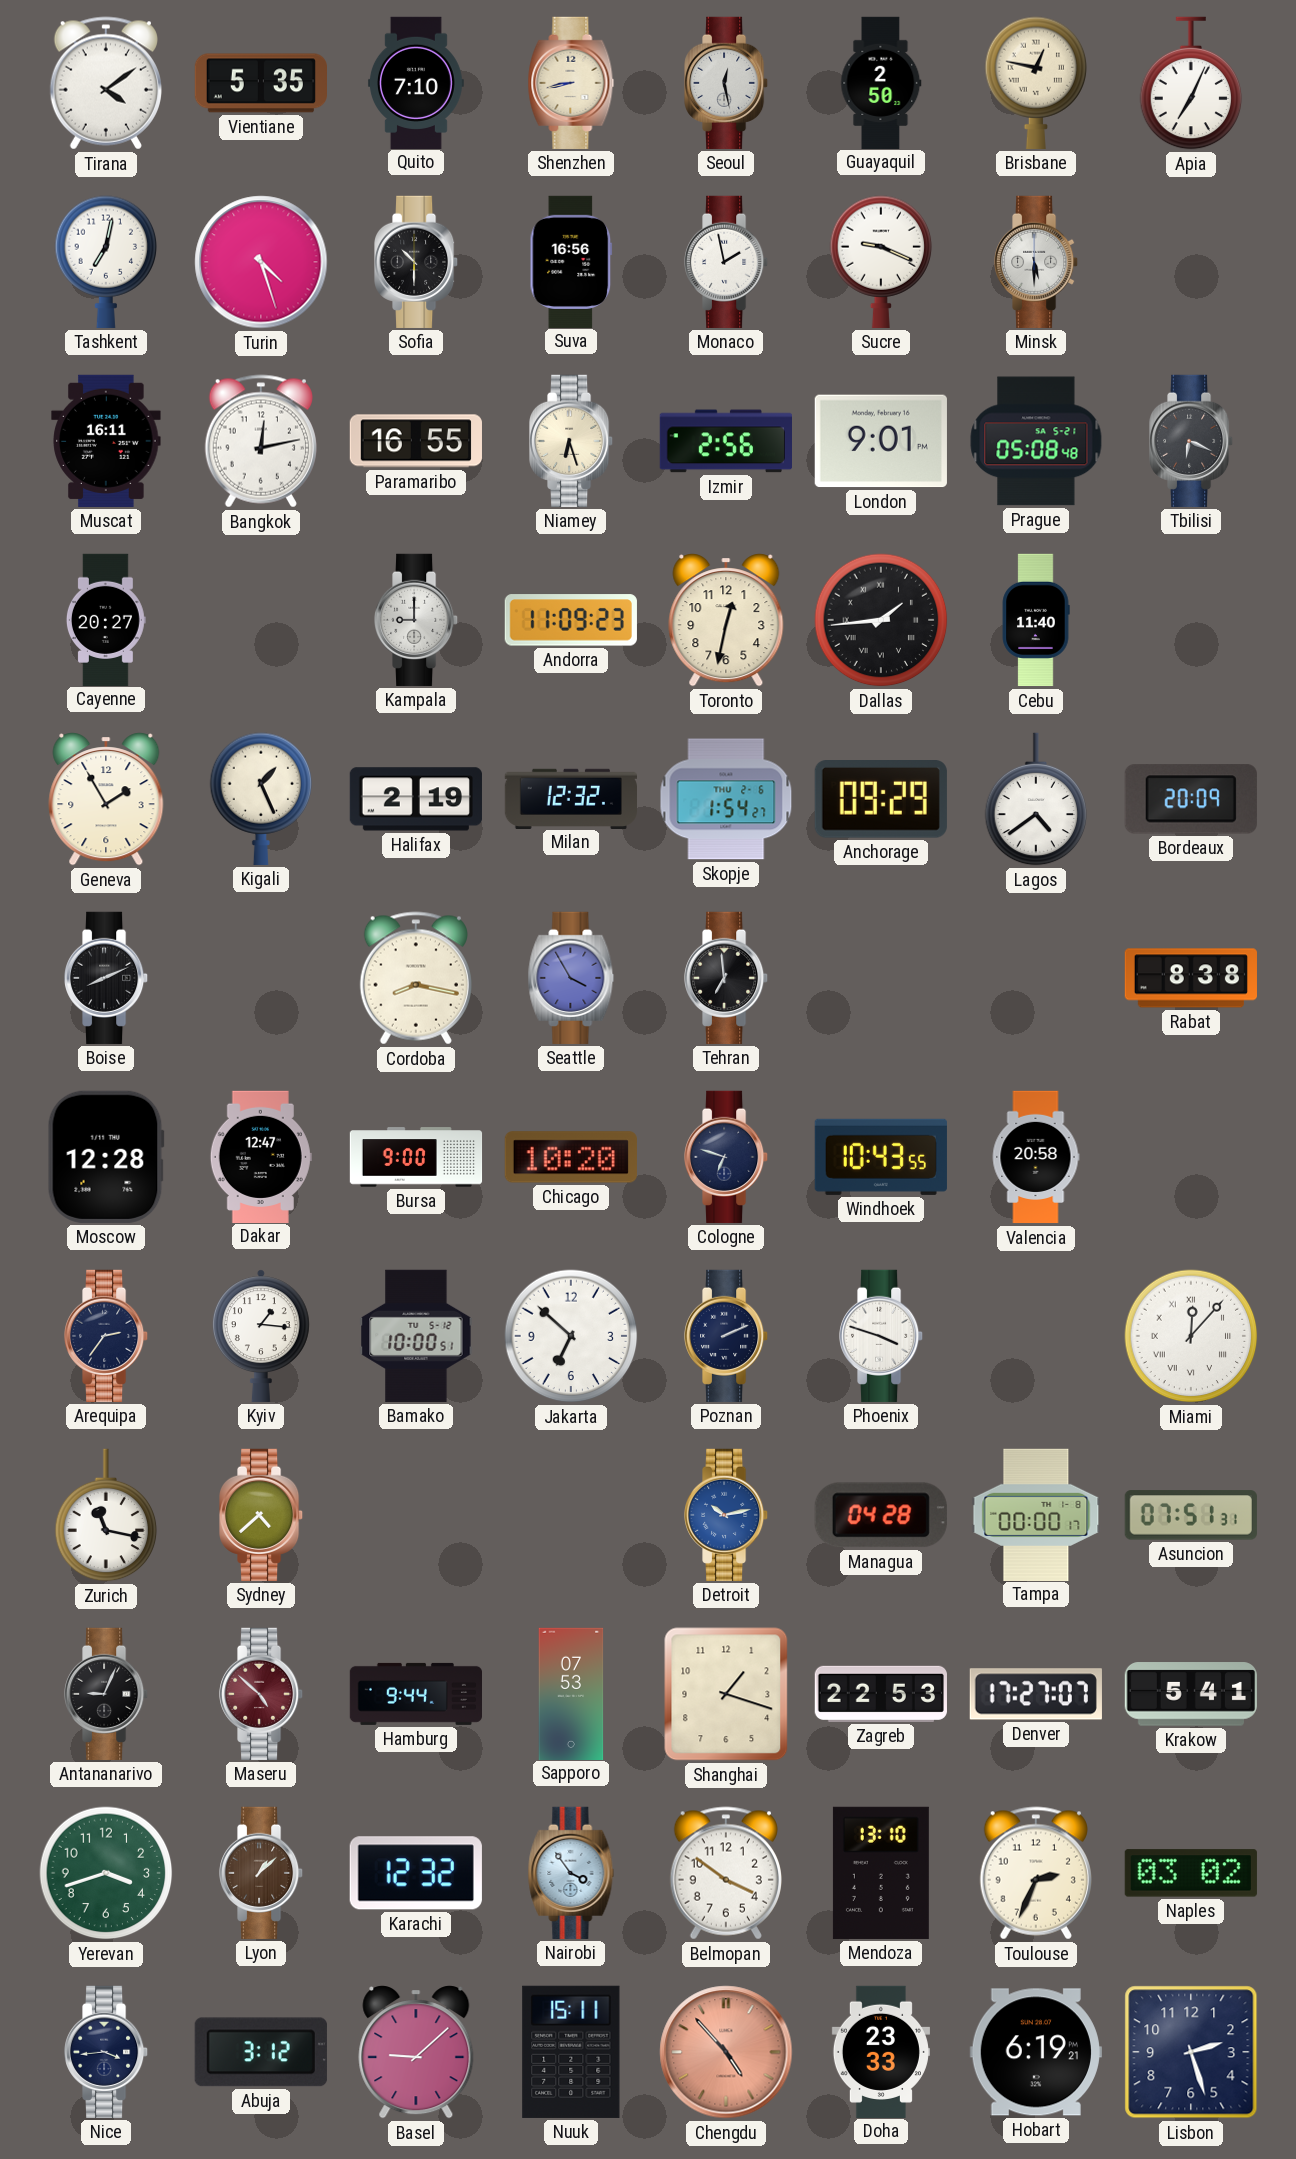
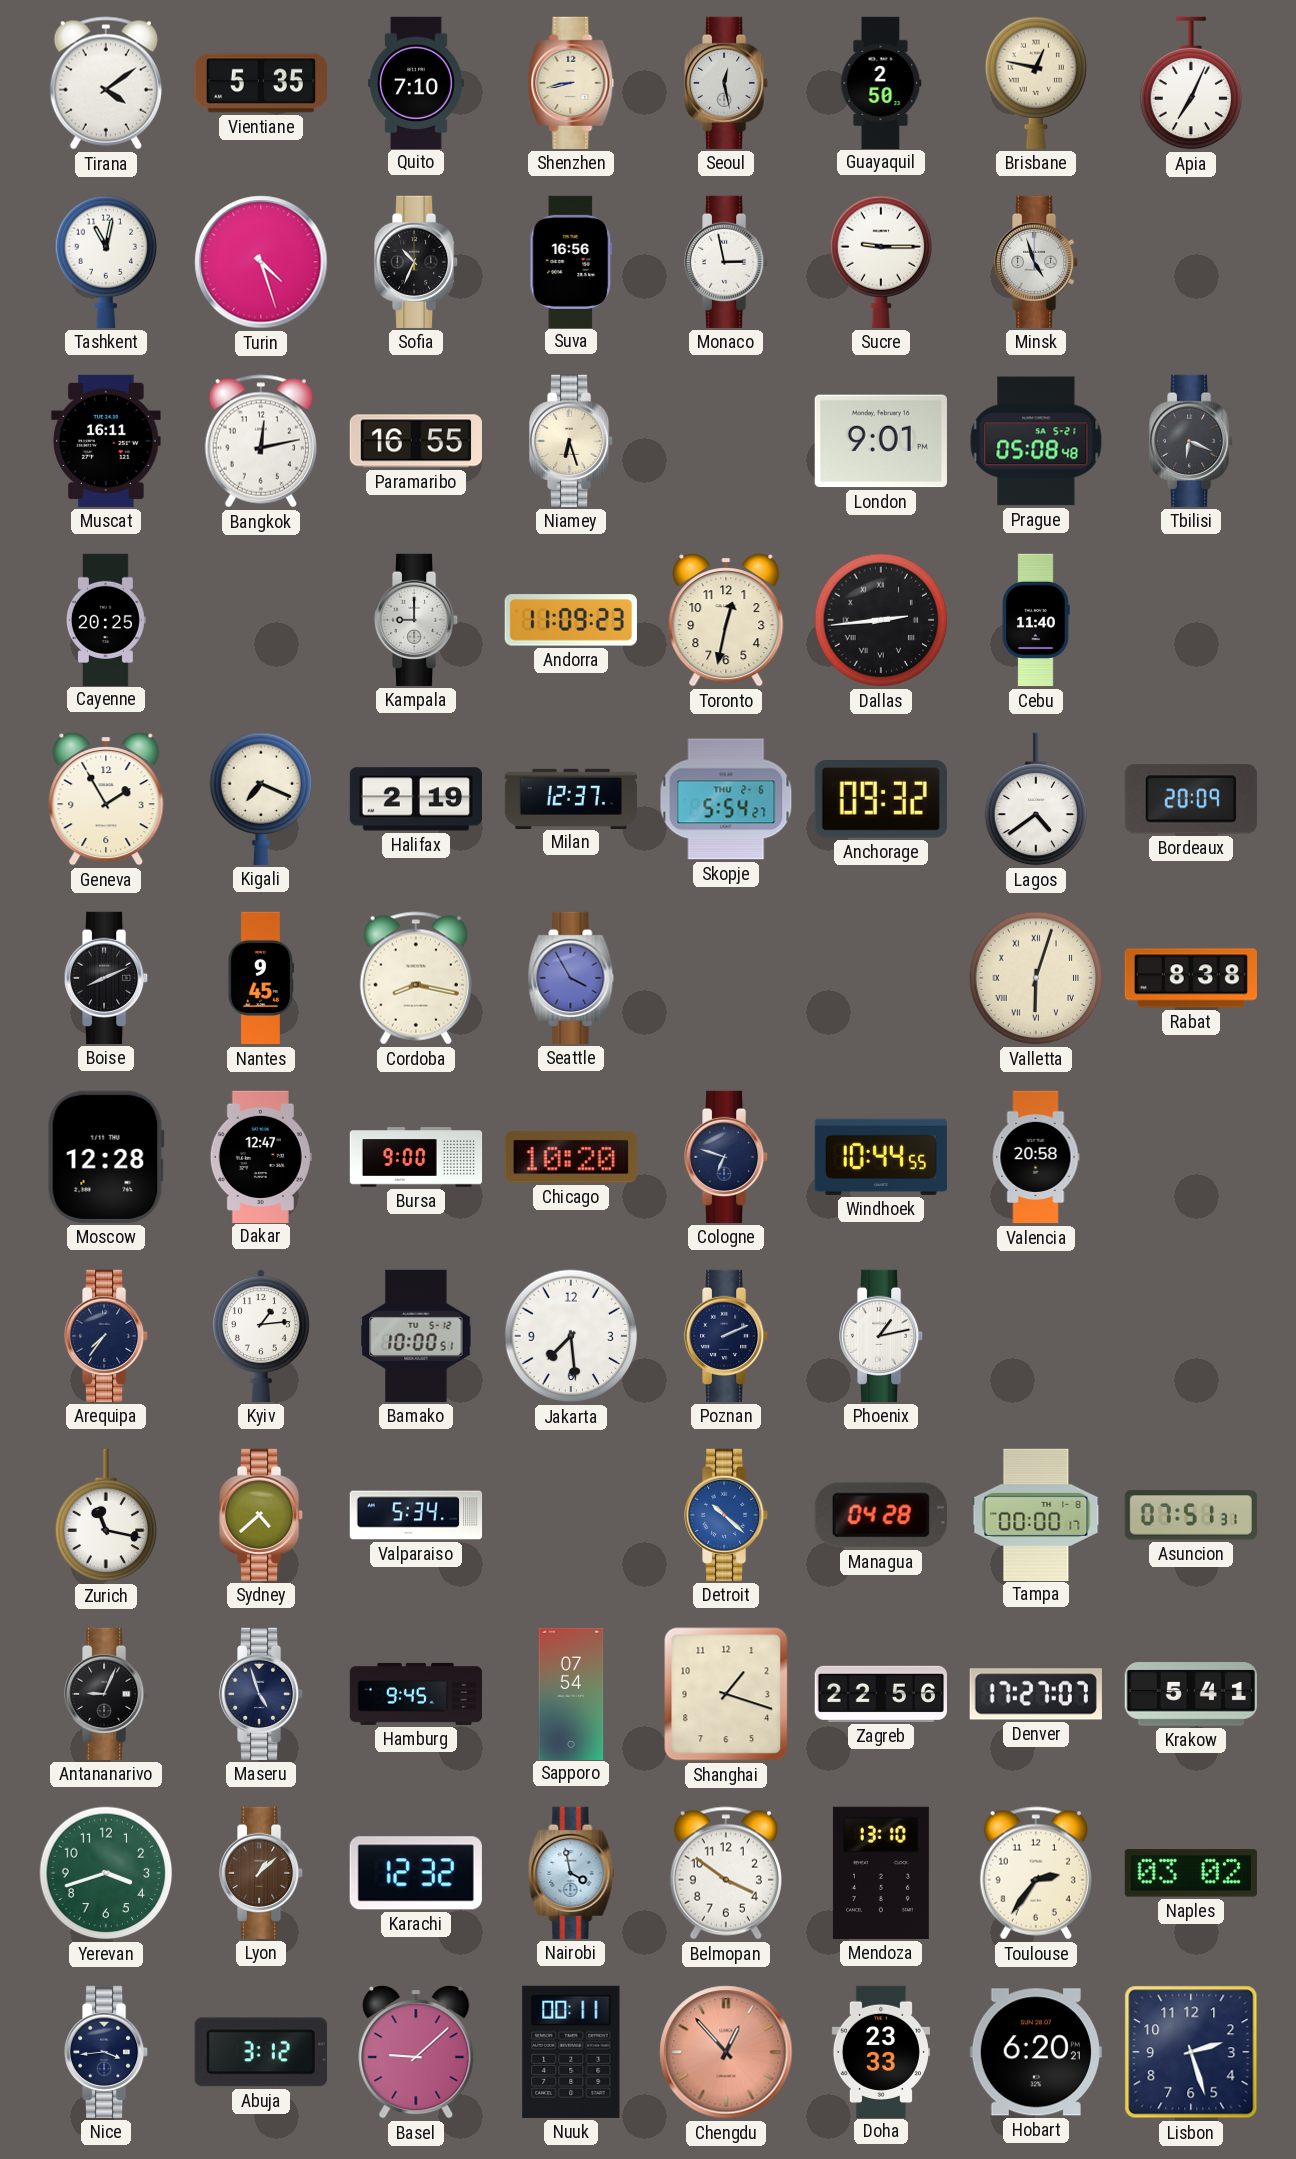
Tashkent: 7:02 -> 11:02 (106, 262)
Sofia: 10:30 -> 10:34 (417, 262)
Monaco: 1:58 -> 2:58 (727, 262)
Sucre: 9:19 -> 9:15 (881, 262)
Minsk: 5:30 -> 4:57 (1037, 262)
Izmir: 2:56 -> none (725, 441)
Cayenne: 20:27 -> 20:25 (106, 619)
Dallas: 1:44 -> 2:44 (881, 620)
Kigali: 1:26 -> 7:19 (261, 799)
Milan: 12:32 -> 12:37 (570, 798)
Skopje: 1:54 -> 5:54 (726, 799)
Anchorage: 09:29 -> 09:32 (881, 800)
Nantes: none -> 9:45 (260, 978)
Tehran: 6:59 -> none (727, 978)
Valletta: none -> 6:03 (1036, 978)
Windhoek: 10:43 -> 10:44 (881, 1157)
Arequipa: 2:36 -> 7:36 (107, 1336)
Kyiv: 1:16 -> 1:14 (261, 1336)
Jakarta: 6:52 -> 7:29 (571, 1336)
Phoenix: 3:48 -> 1:13 (882, 1336)
Miami: 12:07 -> none (1191, 1336)
Valparaiso: none -> 5:34 (416, 1515)
Detroit: 10:13 -> 10:22 (727, 1515)
Maseru: 4:52 -> 4:57 (262, 1694)
Maseru dial: burgundy -> navy (262, 1694)
Hamburg: 9:44 -> 9:45 (415, 1694)
Sapporo: 07:53 -> 07:54 (571, 1693)
Zagreb: 22:53 -> 22:56 (881, 1694)
Nairobi: 3:54 -> 3:58 (571, 1873)
Toulouse: 2:34 -> 2:36 (1036, 1873)
Nuuk: 15:11 -> 00:11 (571, 2052)
Chengdu: 4:53 -> 12:53 (726, 2052)
Hobart: 6:19 -> 6:20 (1036, 2052)
